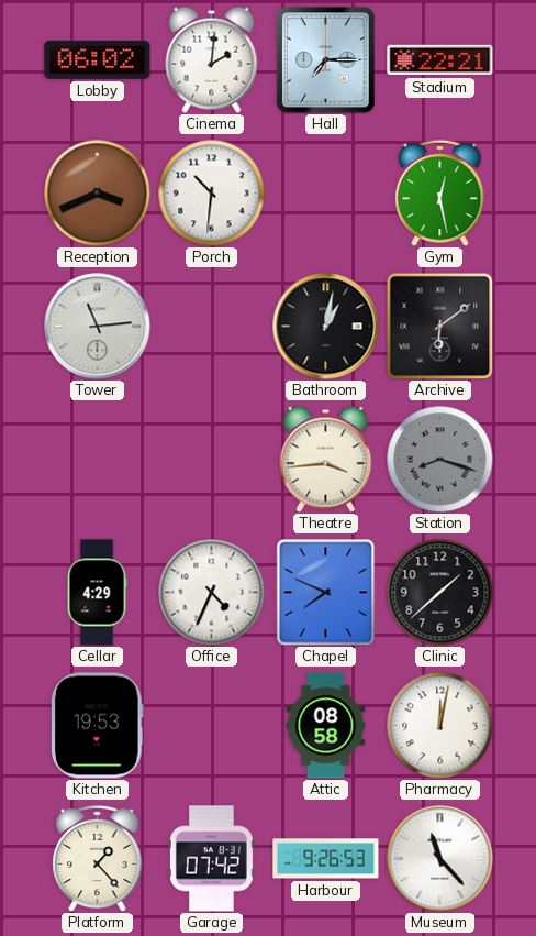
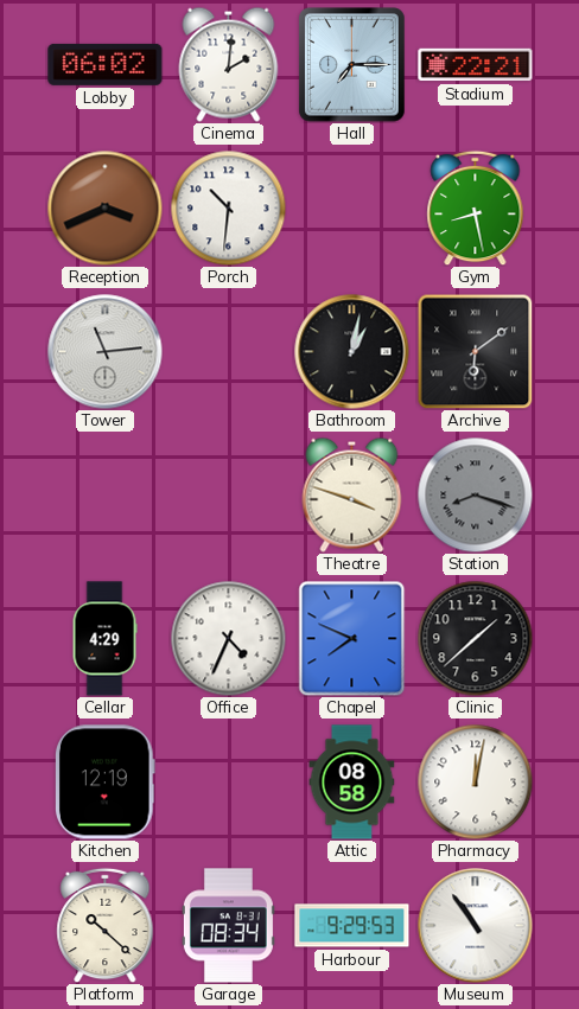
Gym: 12:28 -> 8:28 (476, 207)
Theatre: 3:44 -> 3:48 (352, 494)
Kitchen: 19:53 -> 12:19 (106, 783)
Platform: 1:23 -> 10:22 (106, 925)
Garage: 07:42 -> 08:34 (228, 926)
Harbour: 9:26 -> 9:29 (352, 926)
Museum: 11:23 -> 10:54 (476, 926)
